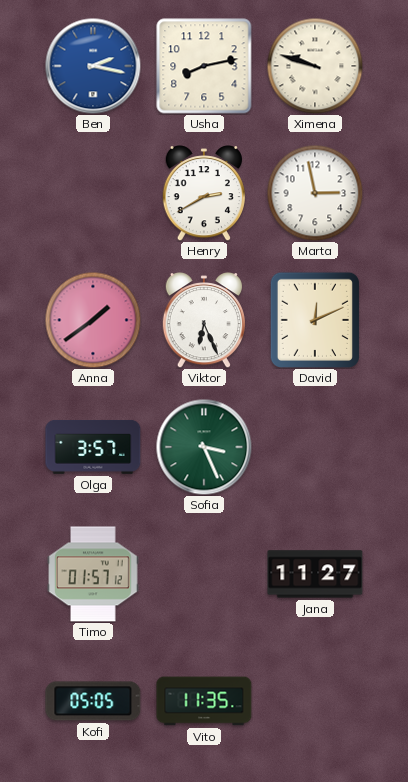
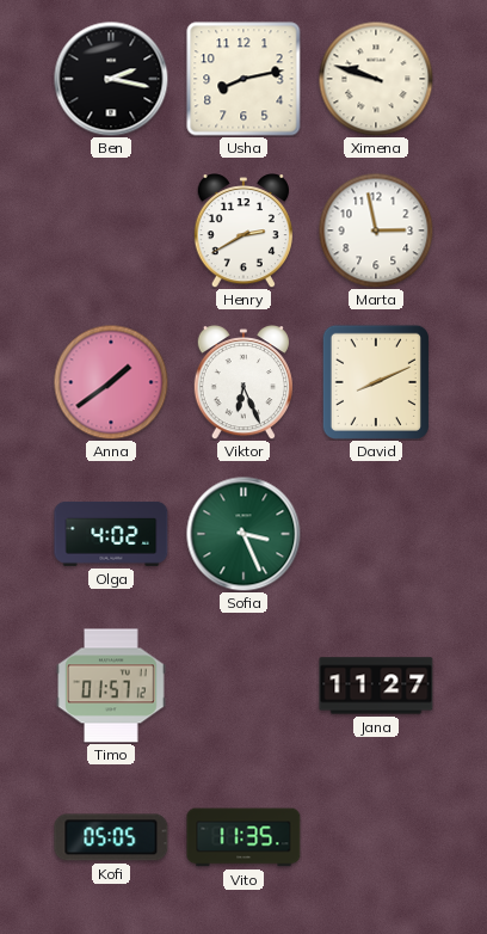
Ben dial: blue -> black (111, 79)
David: 12:11 -> 8:11 (376, 381)
Olga: 3:57 -> 4:02 (111, 534)
